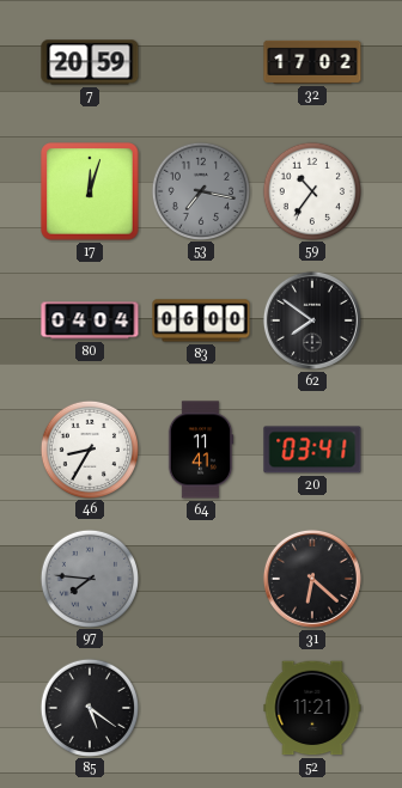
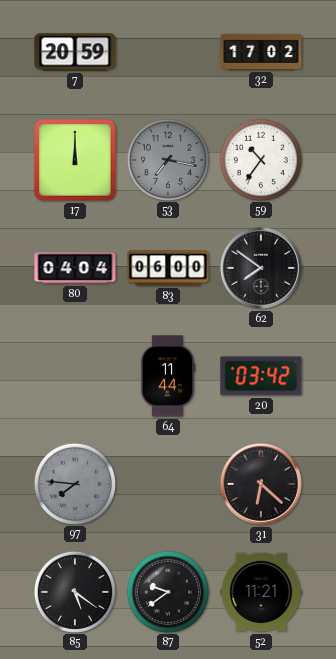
17: 12:03 -> 12:00 (75, 160)
46: 8:35 -> none (89, 448)
64: 11:41 -> 11:44 (168, 376)
20: 03:41 -> 03:42 (261, 376)
87: none -> 9:39 (167, 591)
